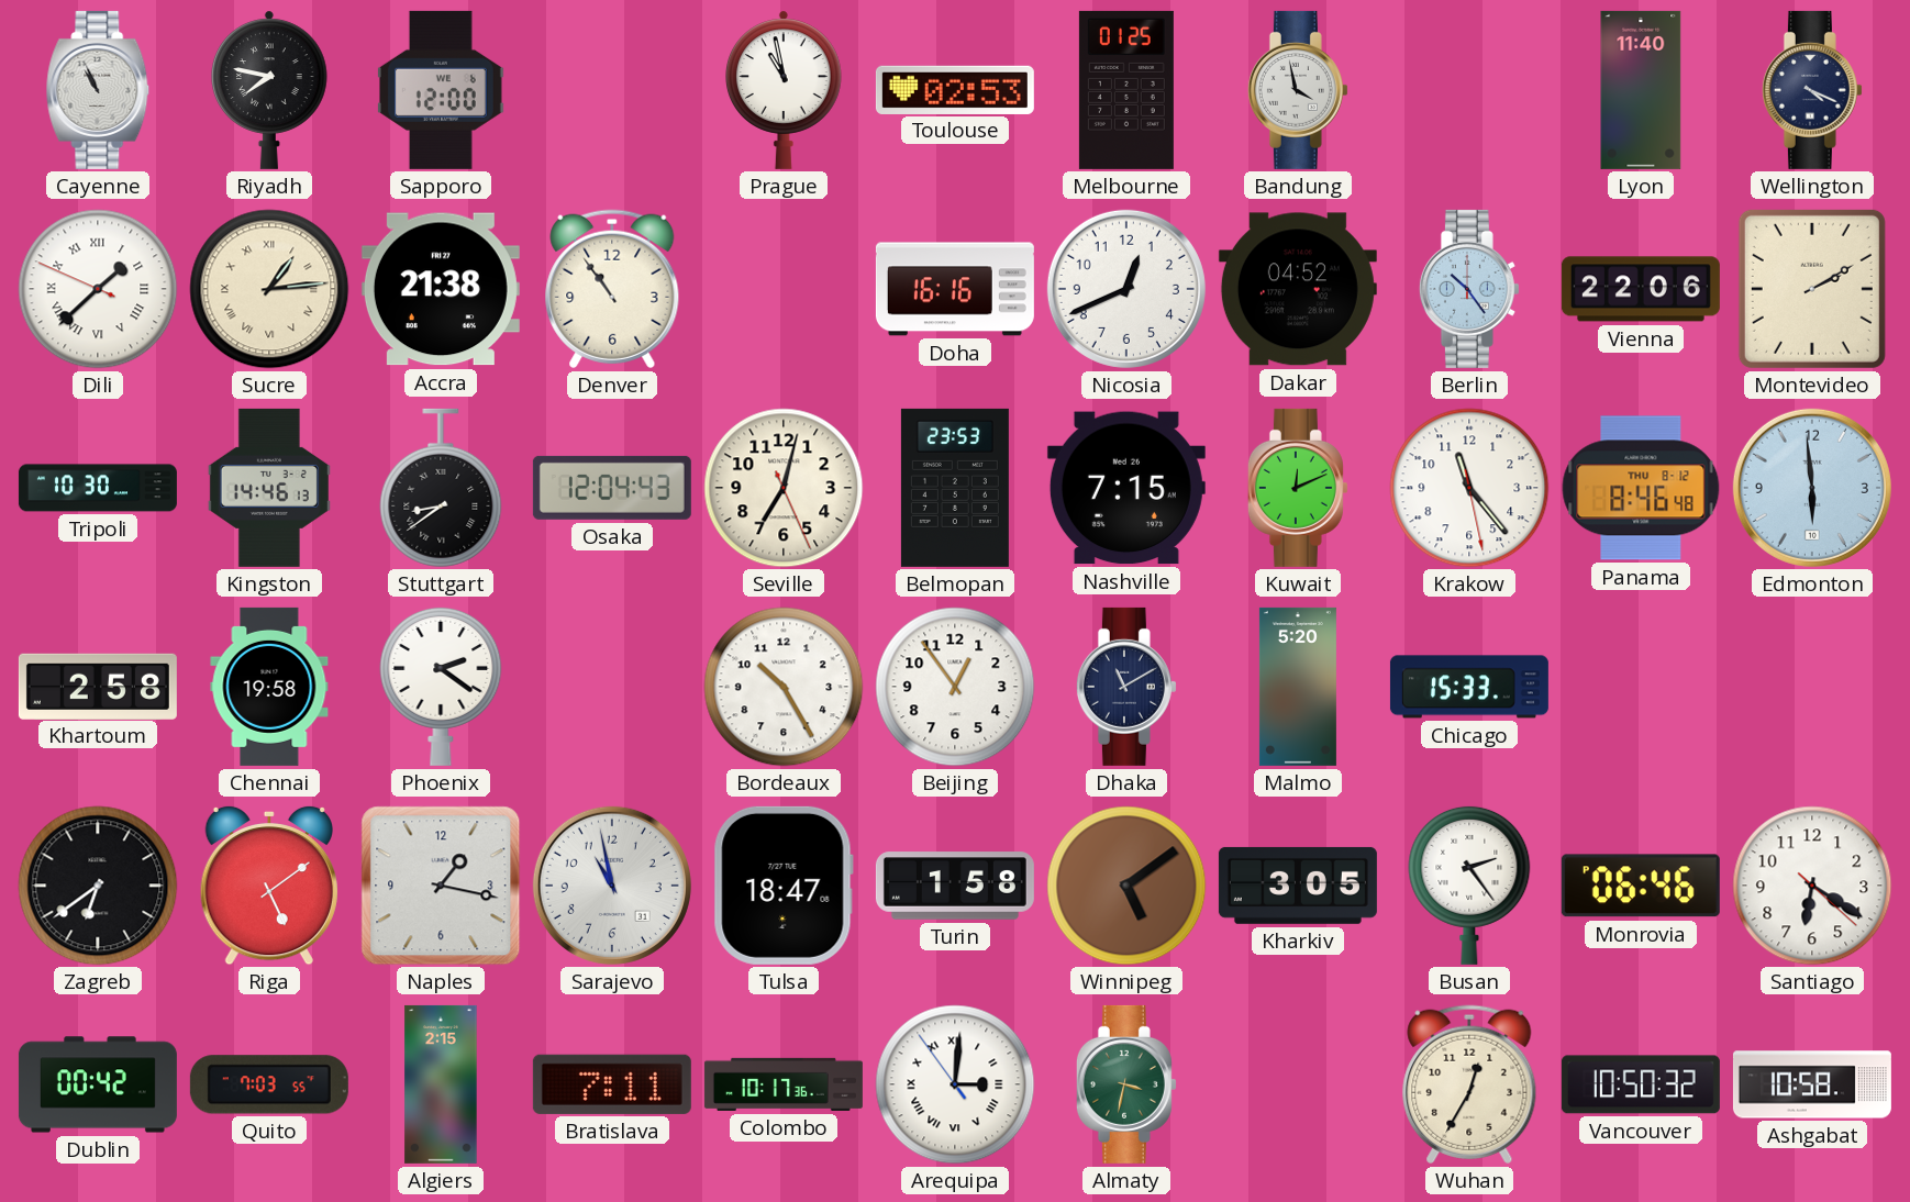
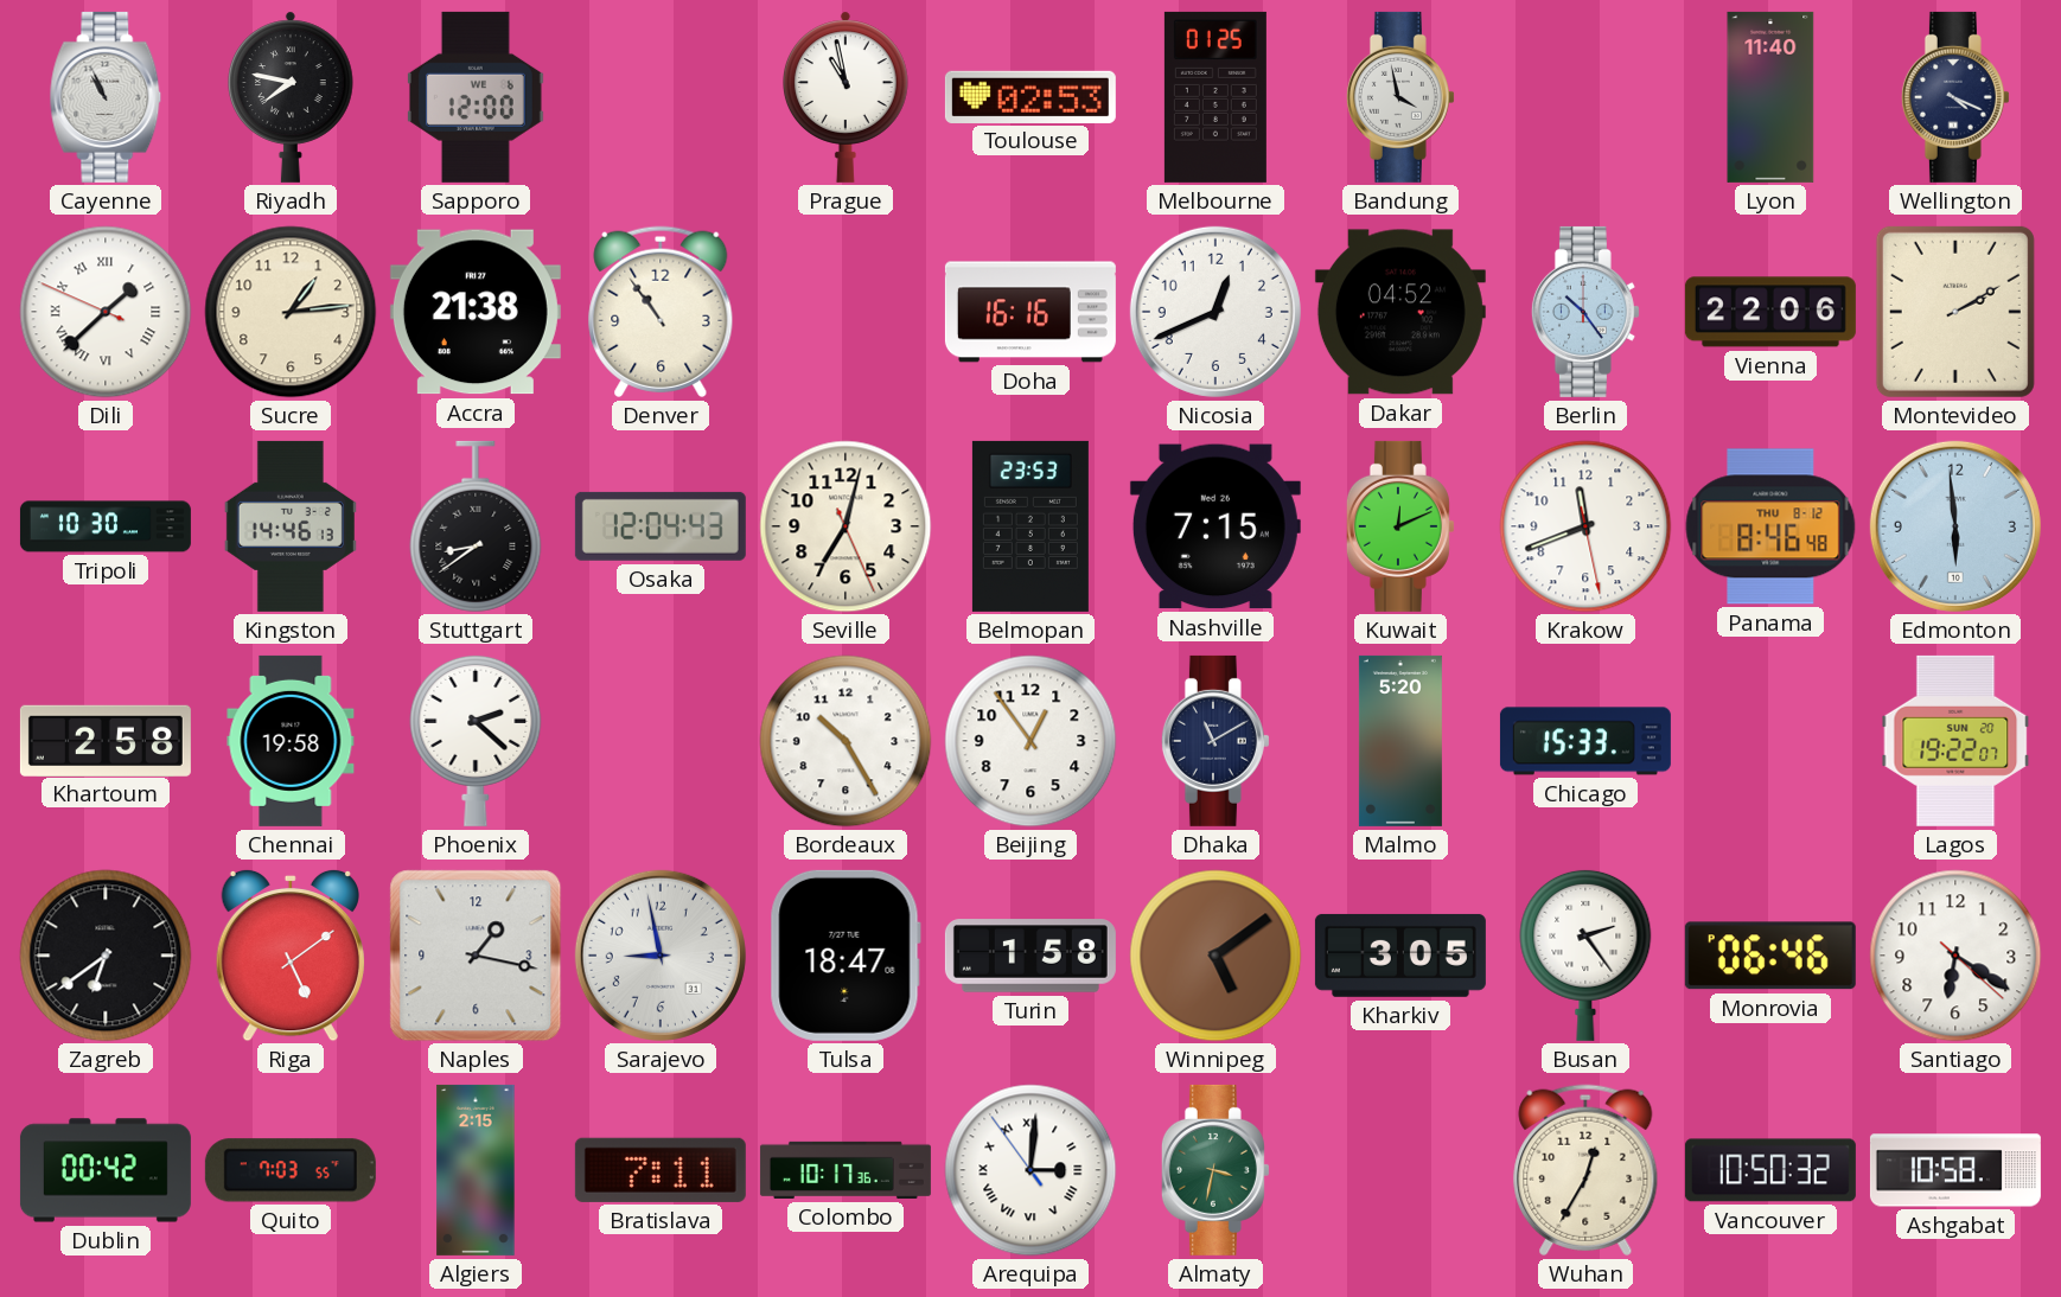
Sucre numerals: Roman -> Arabic (291, 312)
Krakow: 11:23 -> 11:41 (1585, 526)
Phoenix: 2:21 -> 2:22 (476, 740)
Lagos: none -> 19:22 (1955, 741)
Sarajevo: 10:58 -> 8:58 (661, 956)
